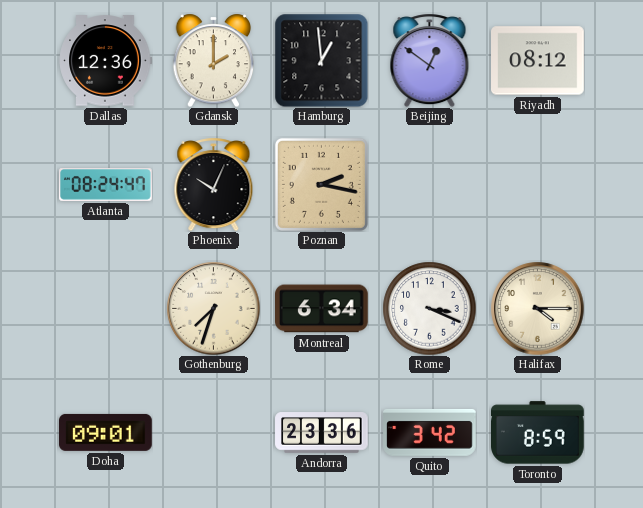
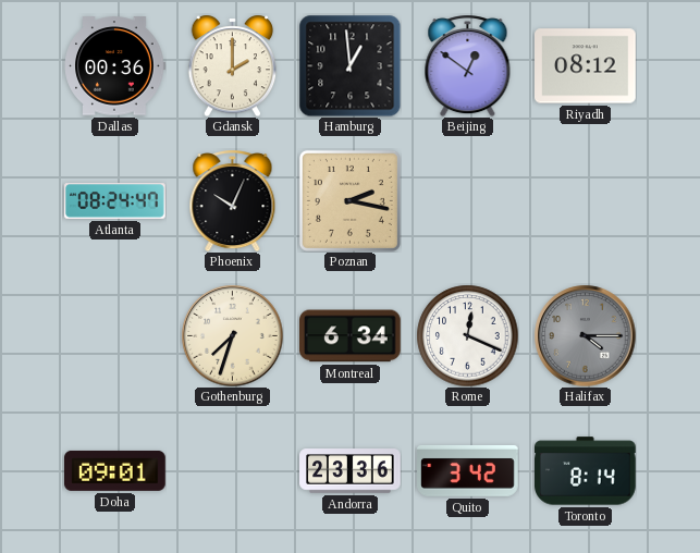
Dallas: 12:36 -> 00:36 (114, 66)
Rome: 3:19 -> 12:19 (467, 335)
Halifax dial: cream -> grey (585, 335)
Toronto: 8:59 -> 8:14 (586, 471)
